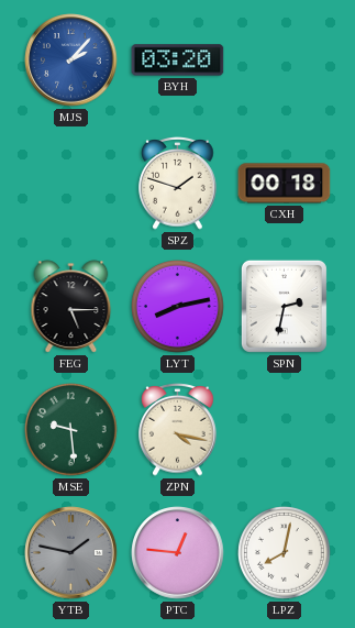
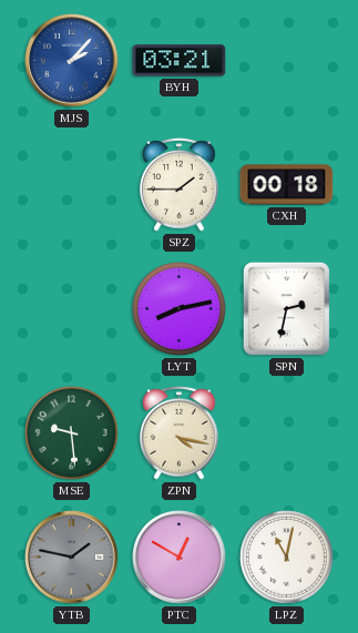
BYH: 03:20 -> 03:21 (180, 61)
SPZ: 1:48 -> 1:45 (180, 185)
FEG: 5:15 -> none (71, 307)
PTC: 12:46 -> 12:50 (180, 558)
LPZ: 8:02 -> 11:02 (287, 558)
